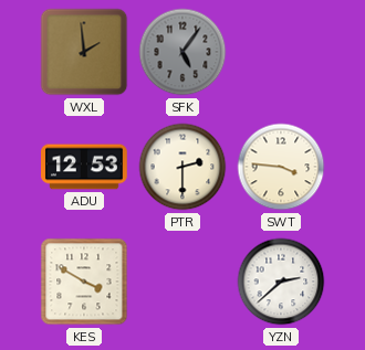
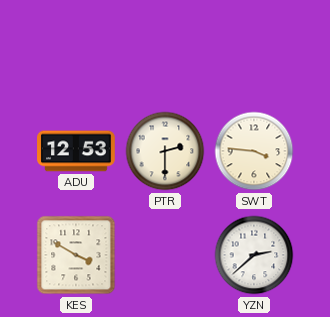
WXL: 1:59 -> none (84, 52)
SFK: 5:06 -> none (182, 52)
